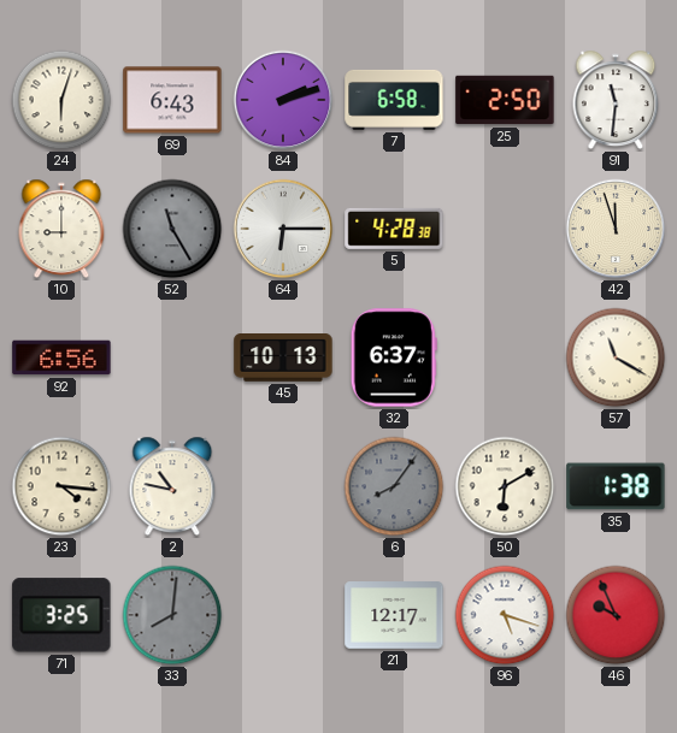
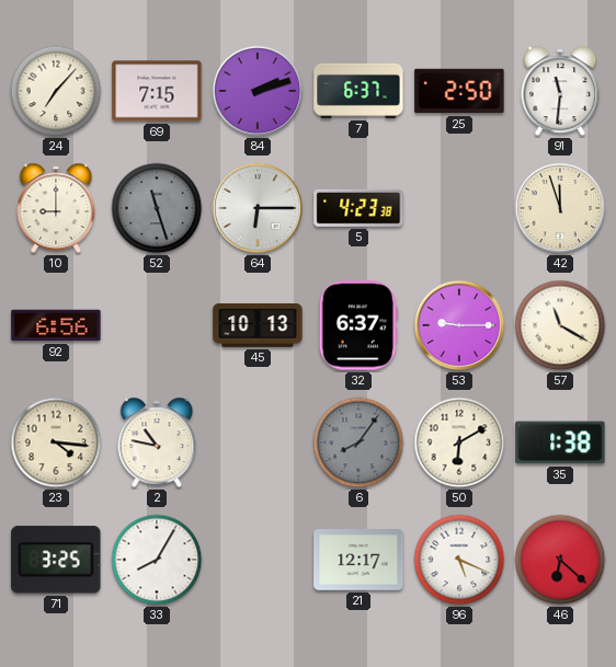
24: 6:03 -> 7:07 (56, 91)
69: 6:43 -> 7:15 (157, 91)
7: 6:58 -> 6:37 (358, 91)
52: 11:25 -> 11:27 (157, 208)
5: 4:28 -> 4:23 (358, 208)
53: none -> 9:15 (459, 325)
33: 8:01 -> 8:05 (157, 560)
33 dial: grey -> white (157, 560)
96: 5:18 -> 5:19 (459, 560)
46: 9:56 -> 6:22 (560, 560)
